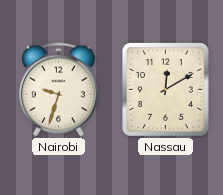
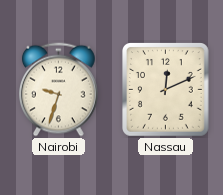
Nassau: 12:10 -> 12:11 (166, 90)
